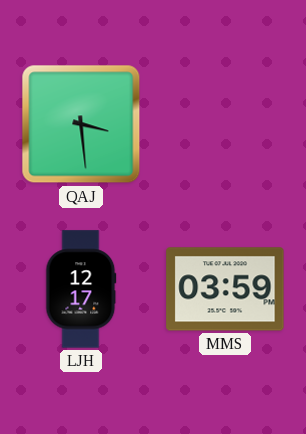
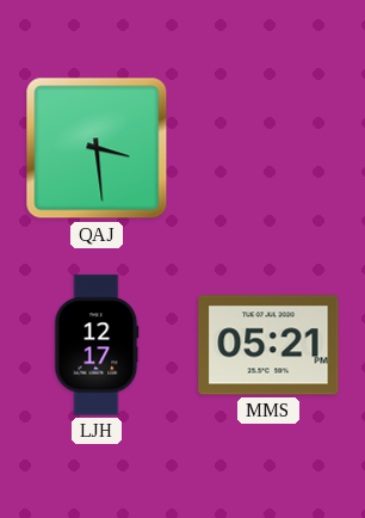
MMS: 03:59 -> 05:21 (268, 345)
